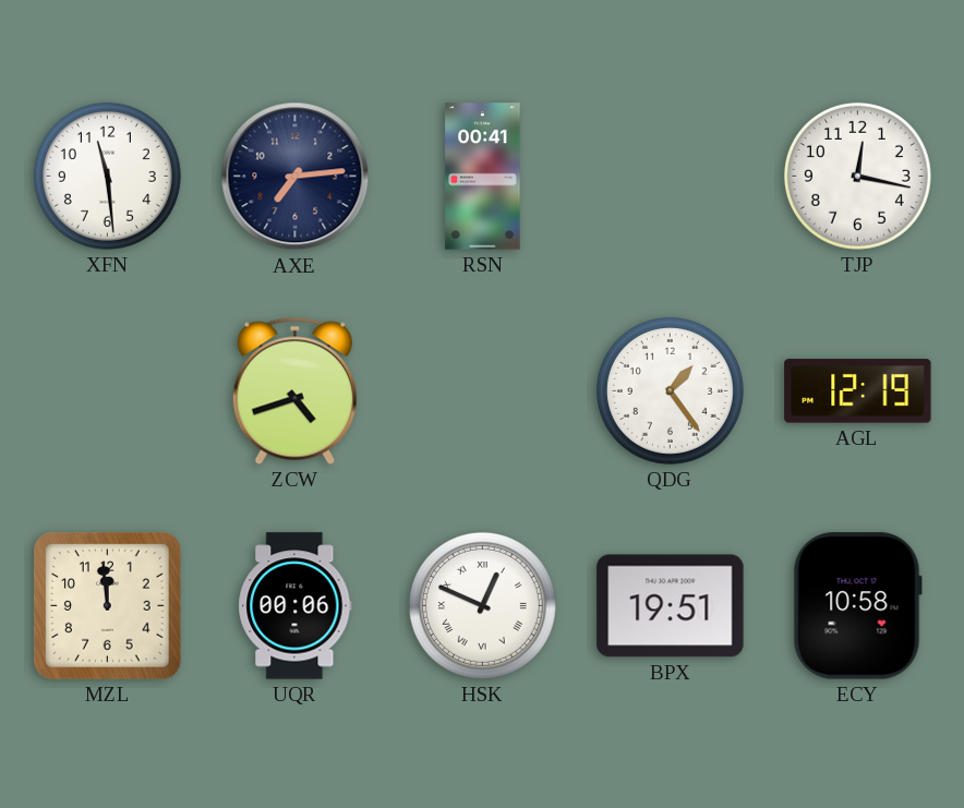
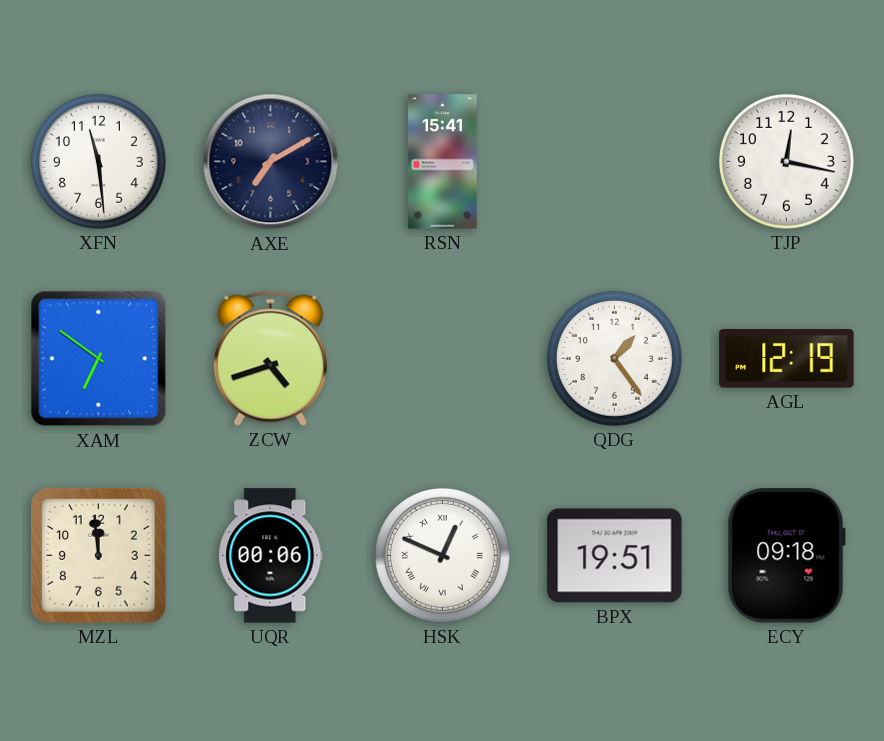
AXE: 7:14 -> 7:10 (271, 162)
RSN: 00:41 -> 15:41 (443, 162)
XAM: none -> 6:51 (99, 359)
ECY: 10:58 -> 09:18 (786, 556)
